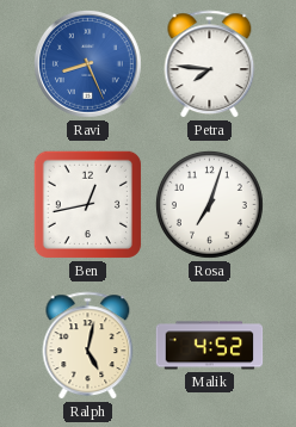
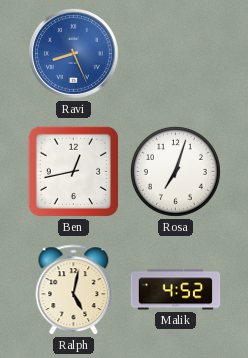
Petra: 7:46 -> none (210, 64)
